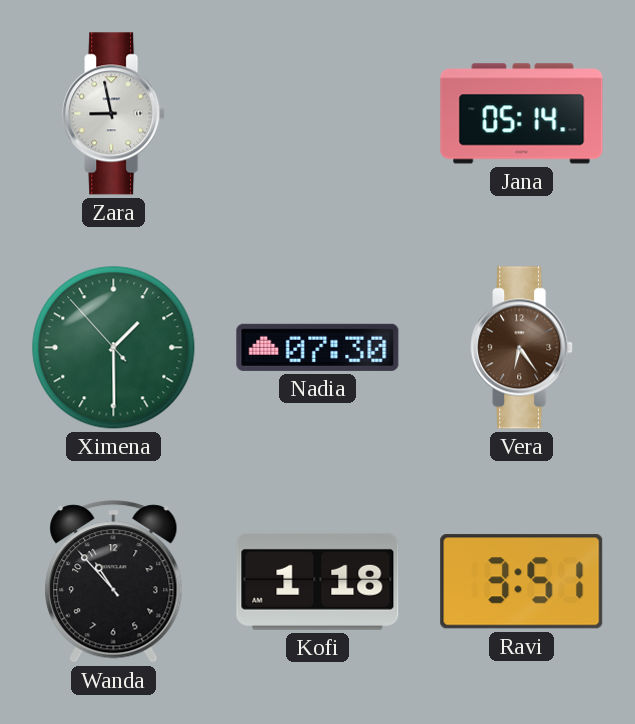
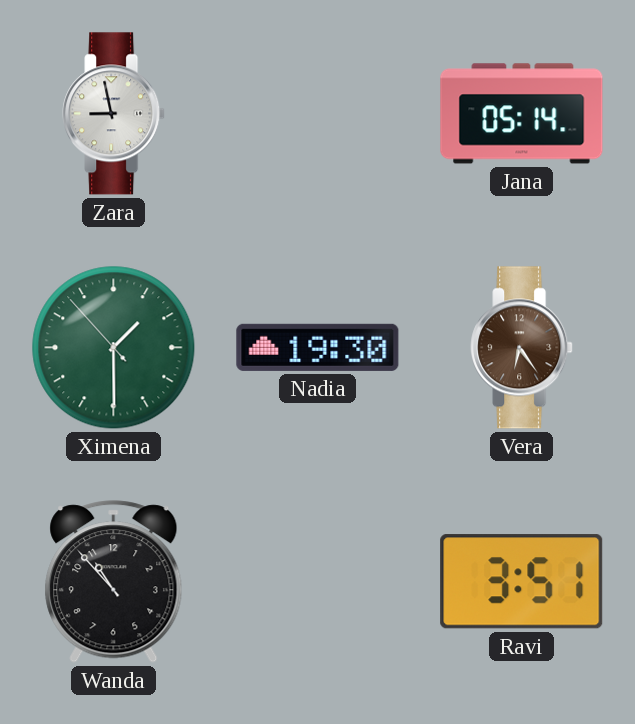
Nadia: 07:30 -> 19:30 (318, 347)
Kofi: 1:18 -> none (318, 581)
